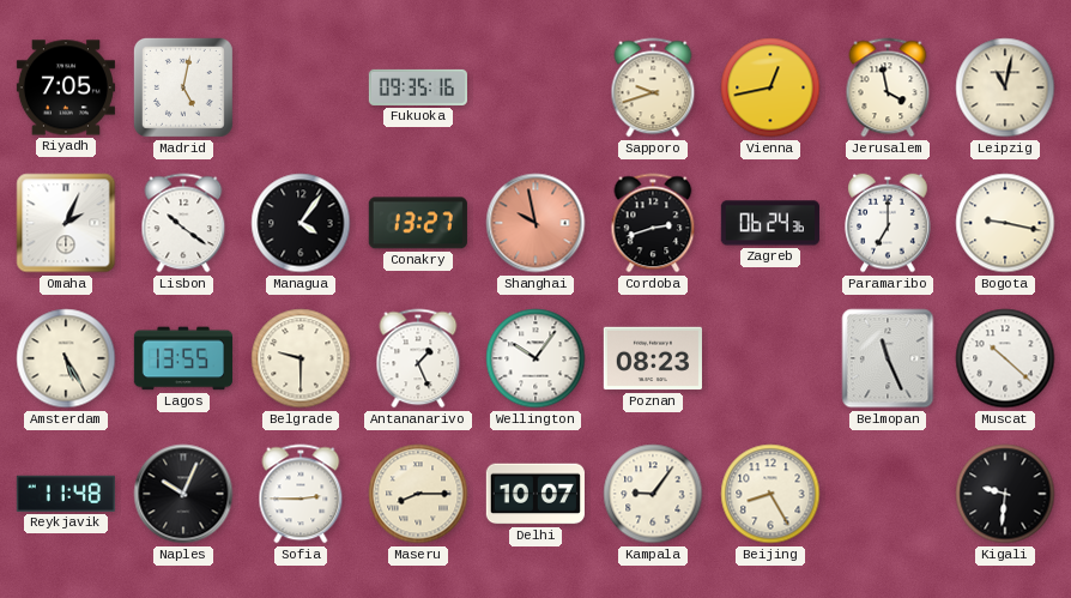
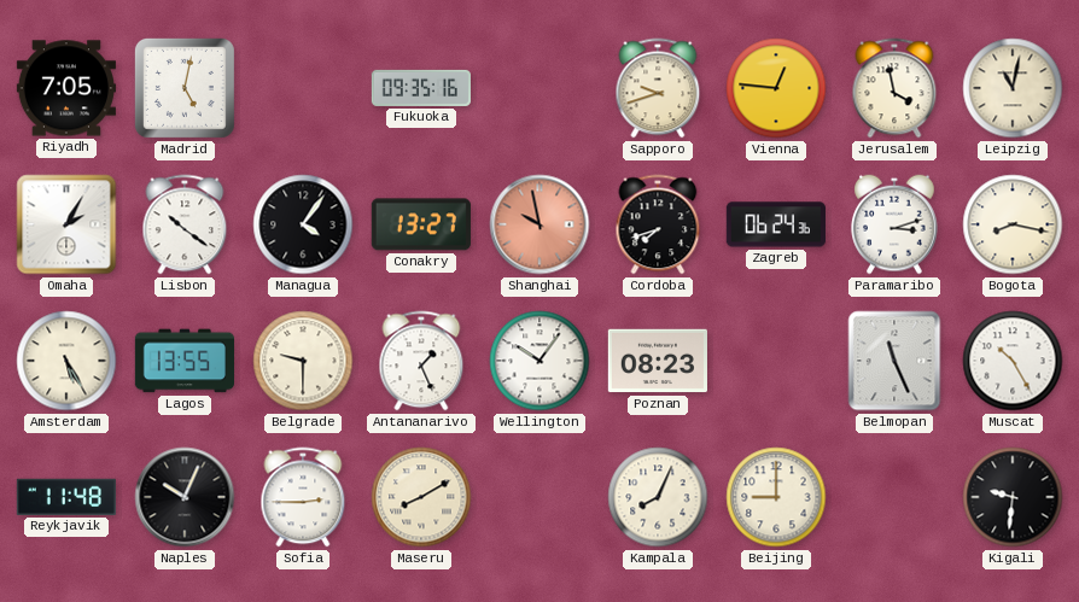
Vienna: 12:43 -> 12:46 (776, 88)
Omaha: 2:04 -> 2:05 (66, 224)
Cordoba: 2:42 -> 7:42 (658, 224)
Paramaribo: 7:00 -> 3:12 (894, 224)
Bogota: 9:17 -> 8:17 (1013, 224)
Muscat: 10:22 -> 10:25 (1013, 361)
Maseru: 8:15 -> 8:10 (421, 497)
Delhi: 10:07 -> none (535, 494)
Kampala: 9:06 -> 8:04 (658, 497)
Beijing: 8:25 -> 9:00 (776, 497)
